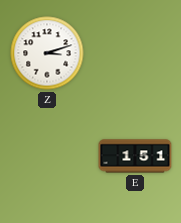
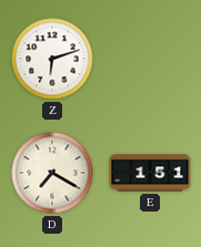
Z: 3:12 -> 6:12 (52, 59)
D: none -> 7:20 (52, 173)
